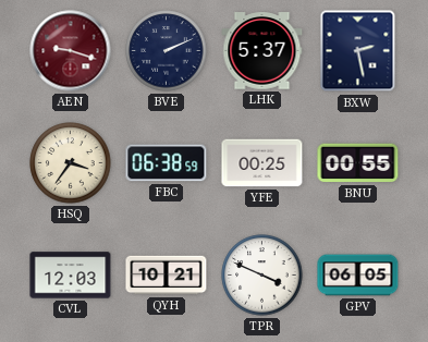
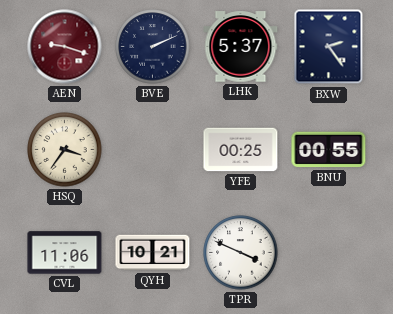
BXW: 2:28 -> 2:24 (329, 47)
FBC: 06:38 -> none (167, 163)
CVL: 12:03 -> 11:06 (65, 253)
GPV: 06:05 -> none (358, 276)
